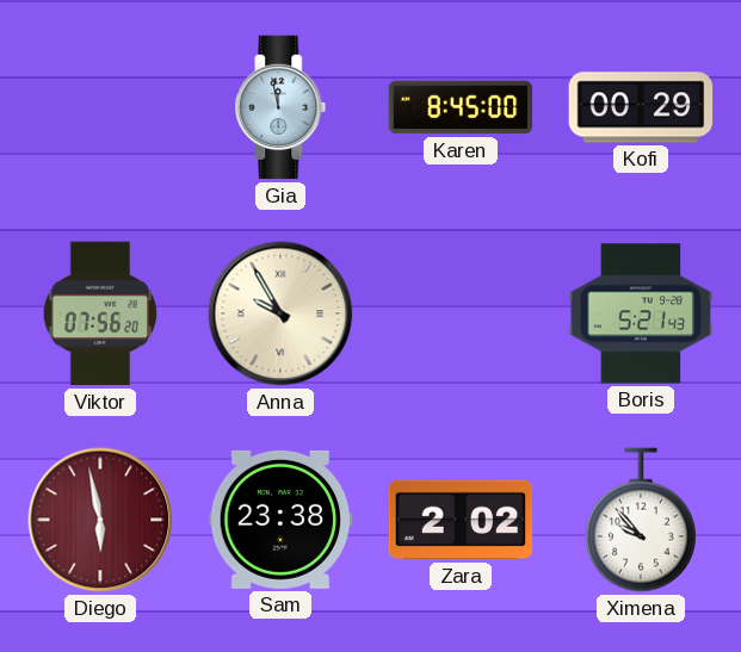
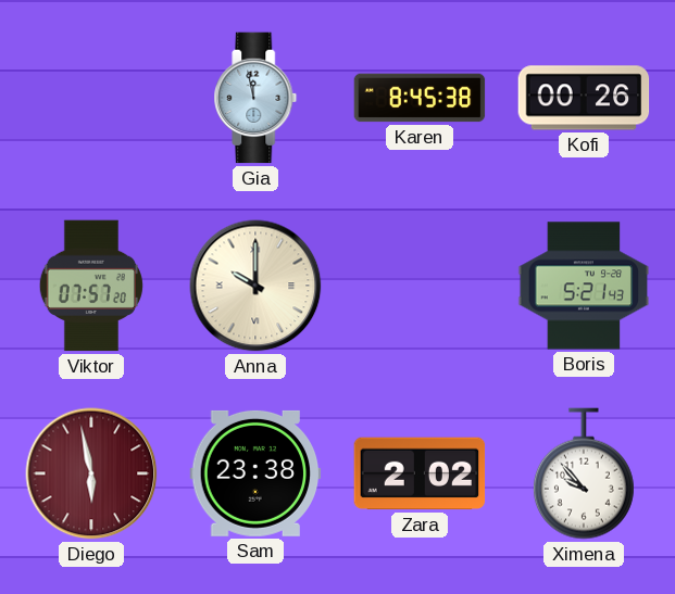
Karen: 8:45:00 -> 8:45:38 (420, 98)
Kofi: 00:29 -> 00:26 (584, 98)
Viktor: 07:56 -> 07:57 (91, 286)
Anna: 9:55 -> 10:00 (255, 286)
